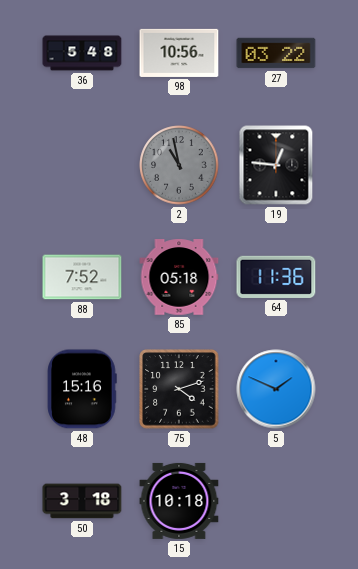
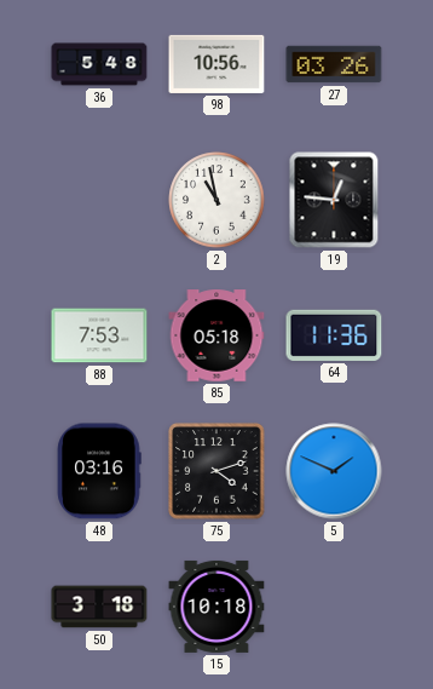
27: 03:22 -> 03:26 (334, 64)
2 dial: grey -> white (217, 200)
88: 7:52 -> 7:53 (99, 335)
48: 15:16 -> 03:16 (99, 471)
